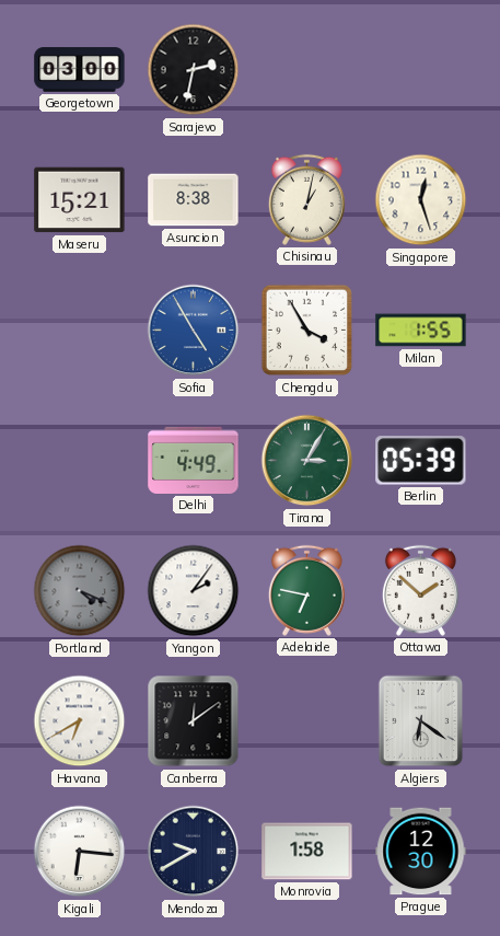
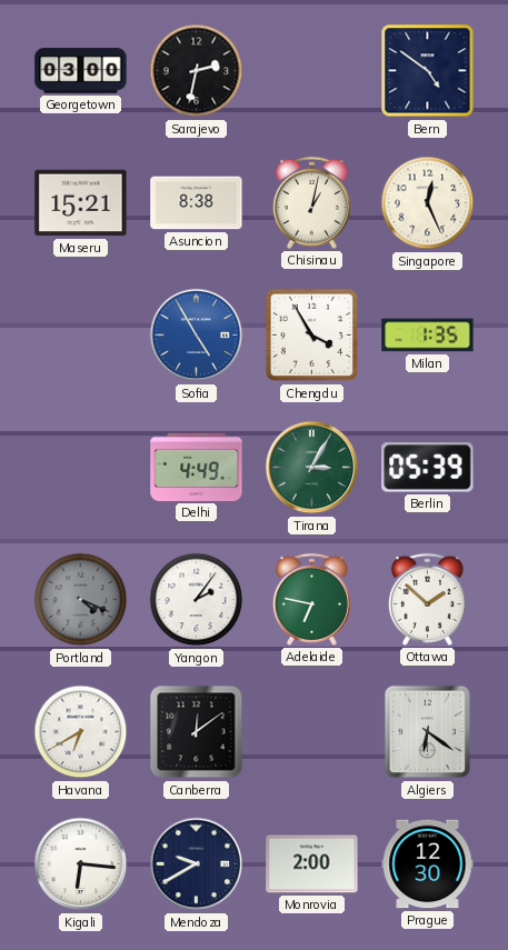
Bern: none -> 4:51 (428, 71)
Singapore: 12:27 -> 12:26 (428, 203)
Milan: 1:55 -> 1:35 (428, 336)
Monrovia: 1:58 -> 2:00 (312, 864)
